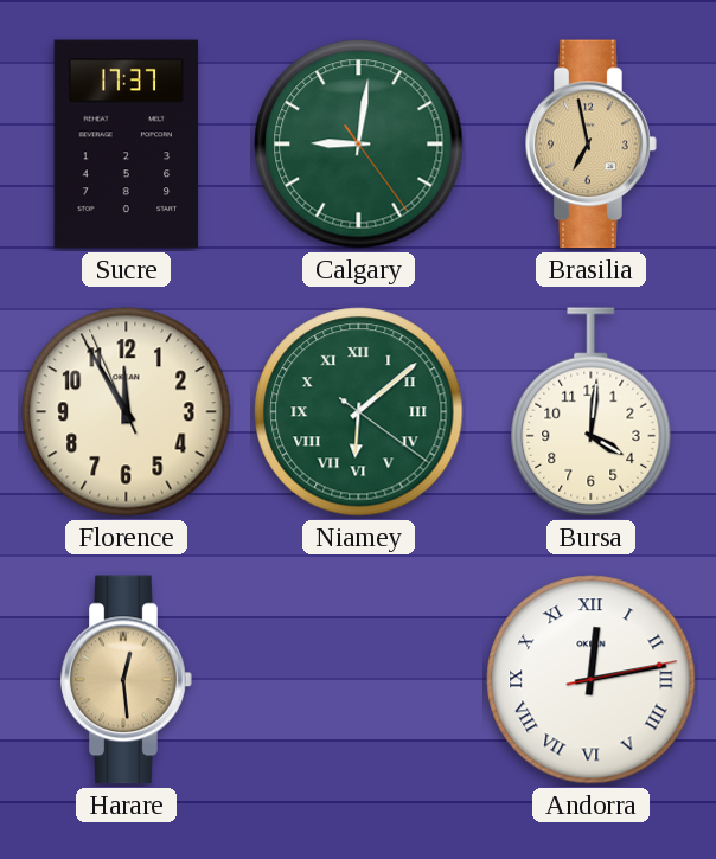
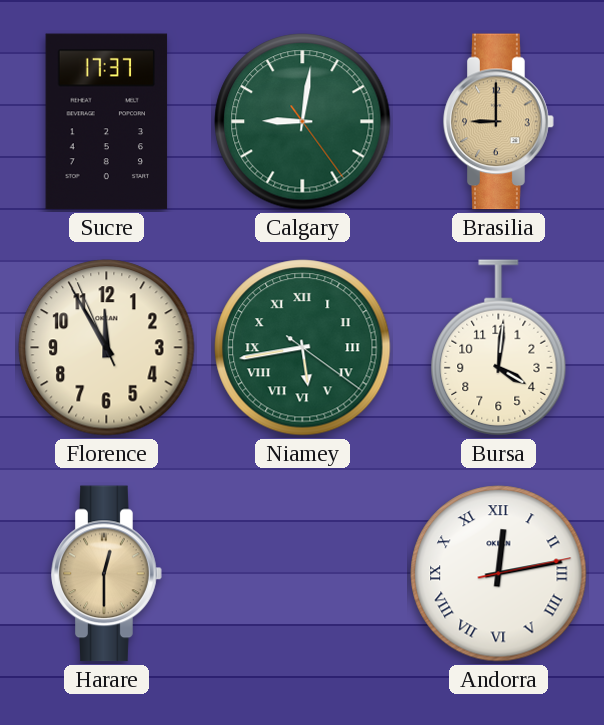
Brasilia: 6:58 -> 9:00 (499, 122)
Niamey: 6:08 -> 5:43 (303, 348)
Harare: 12:29 -> 12:30 (107, 574)
